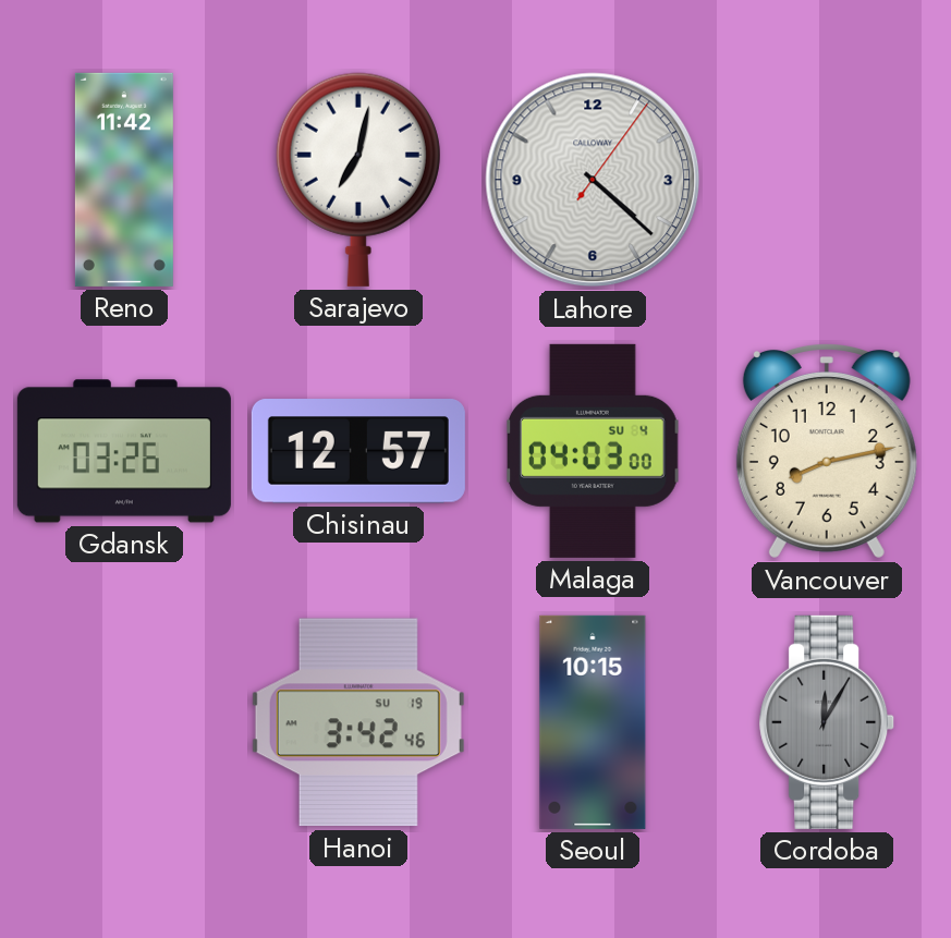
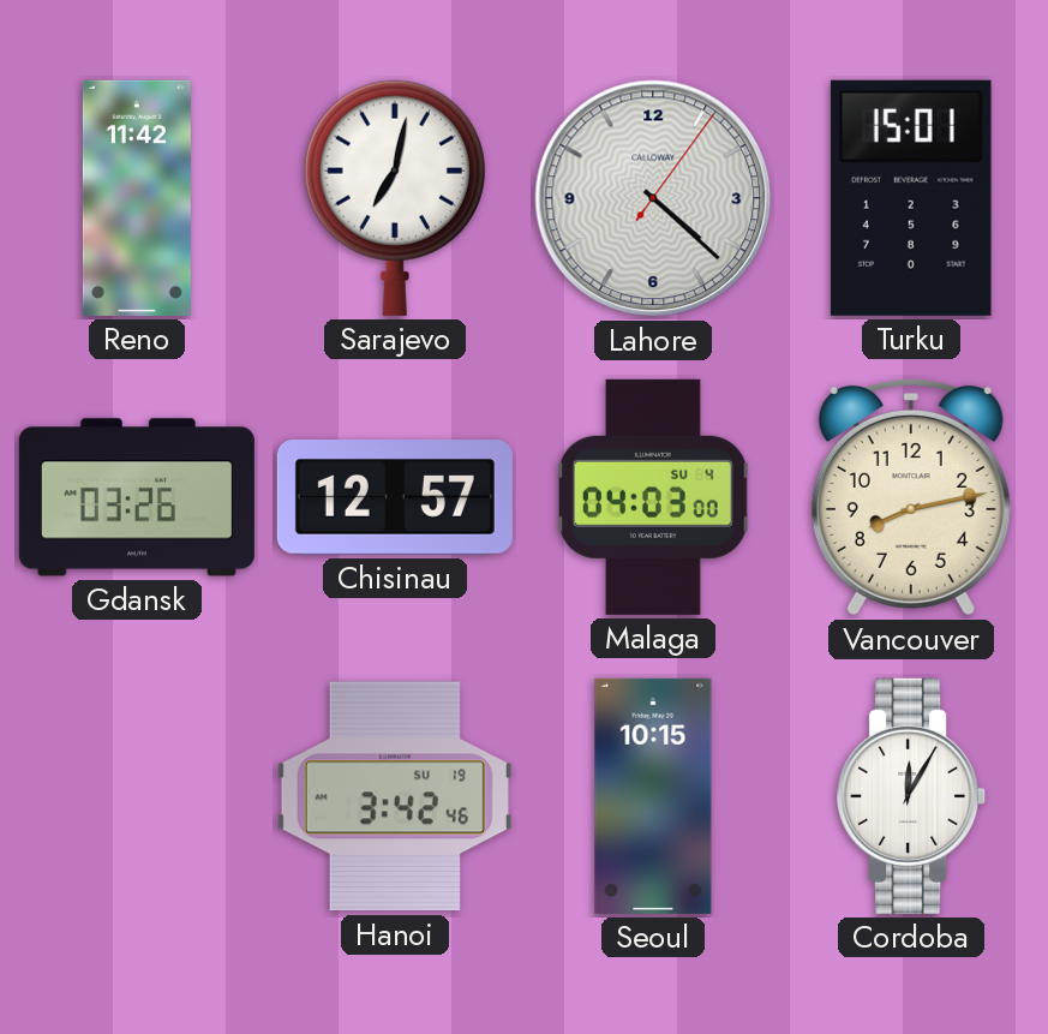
Turku: none -> 15:01 (911, 198)
Cordoba dial: grey -> white (912, 796)
